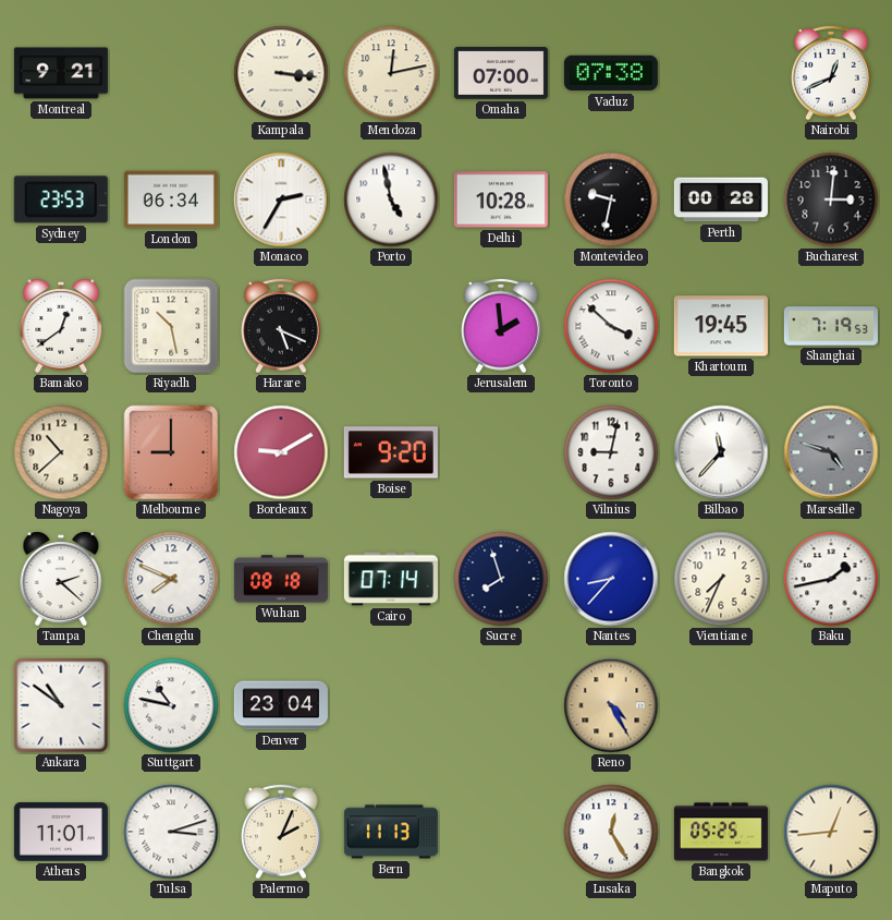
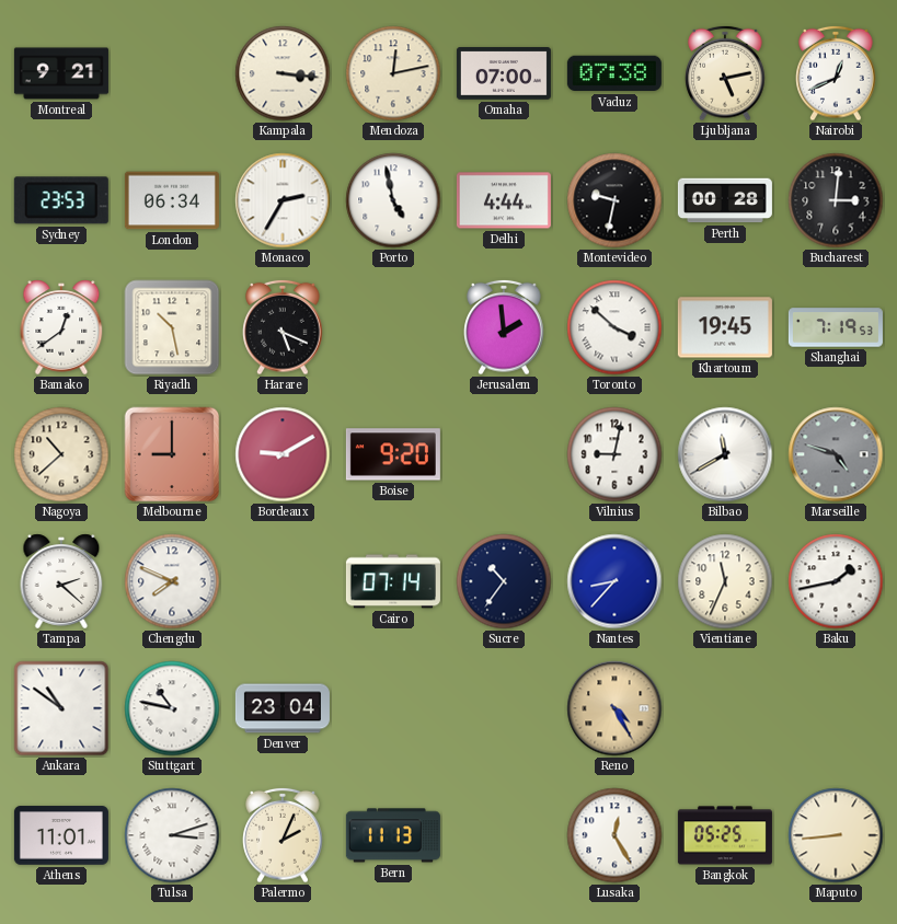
Ljubljana: none -> 5:13 (725, 73)
Delhi: 10:28 -> 4:44 (504, 200)
Bilbao: 11:37 -> 11:40 (725, 454)
Wuhan: 08:18 -> none (281, 579)
Sucre: 7:57 -> 10:36 (504, 581)
Vientiane: 7:34 -> 11:34 (725, 581)
Maputo: 12:44 -> 8:44 (836, 835)
